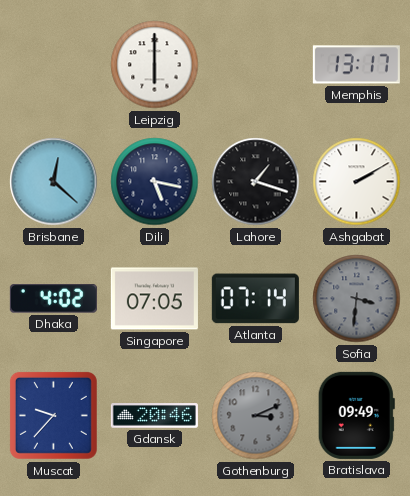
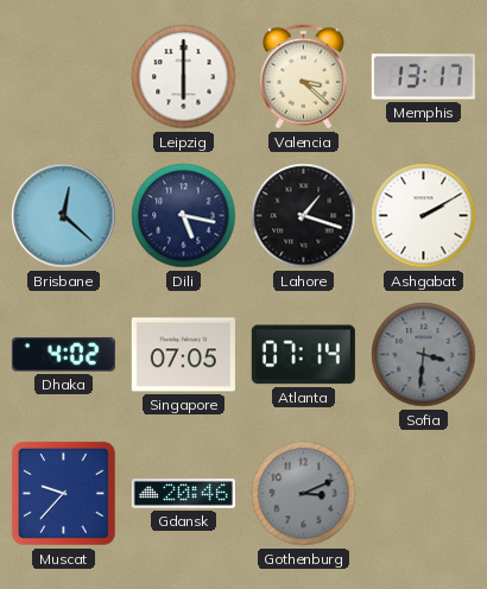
Valencia: none -> 3:22 (303, 77)
Bratislava: 09:49 -> none (356, 415)
